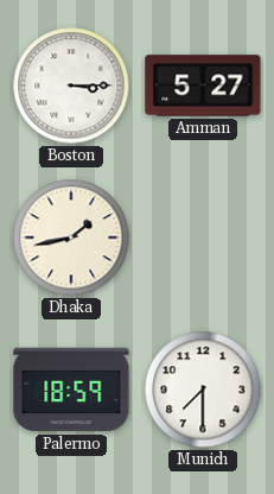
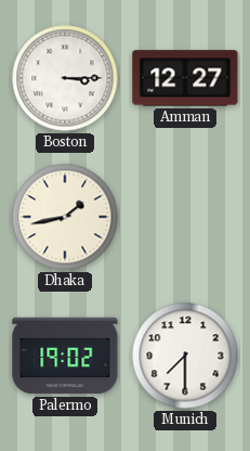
Amman: 5:27 -> 12:27 (185, 78)
Palermo: 18:59 -> 19:02 (65, 356)
